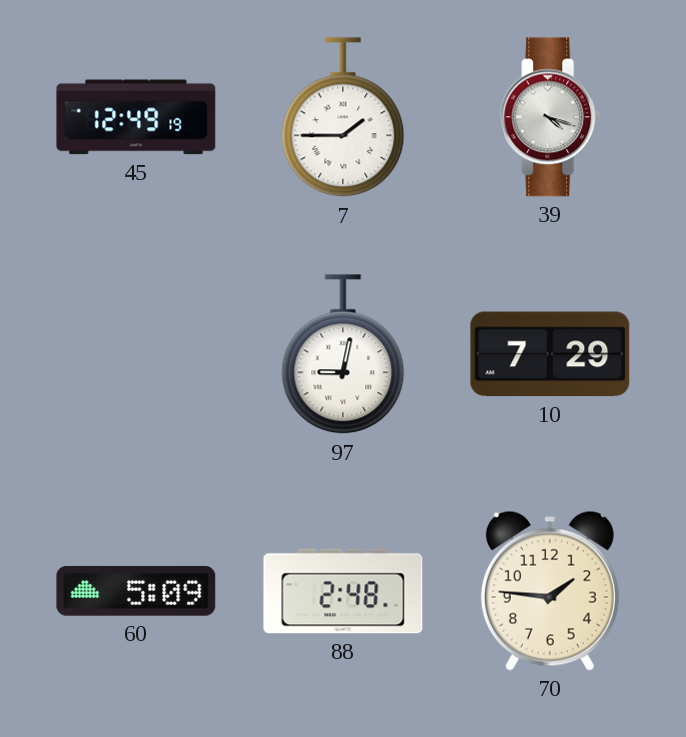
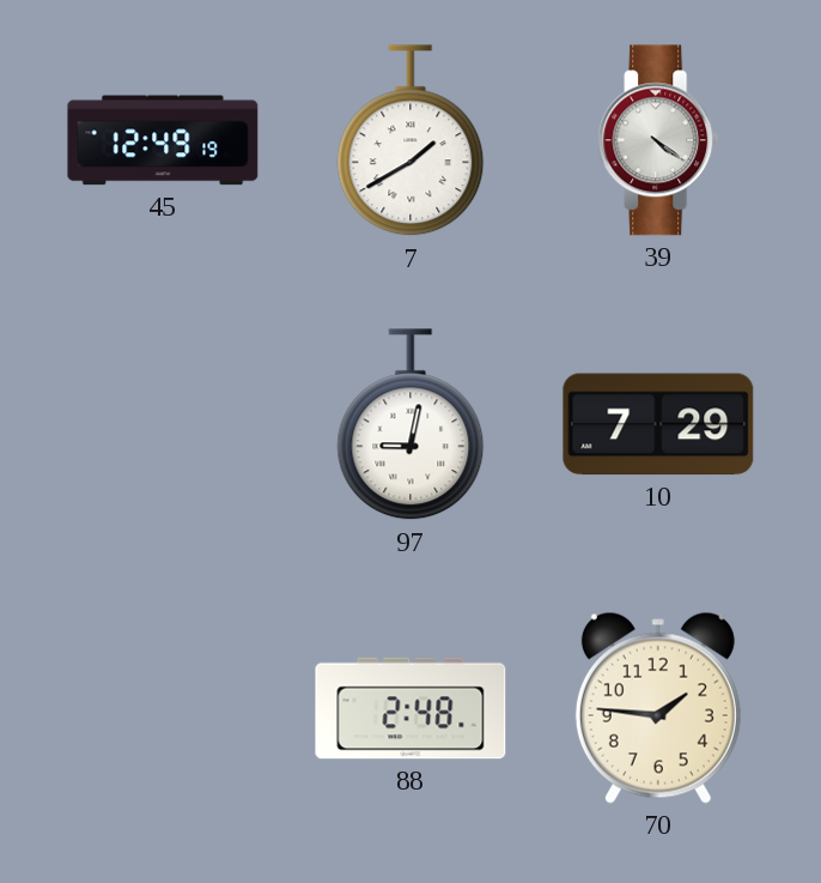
7: 1:45 -> 1:40 (410, 141)
39: 4:18 -> 4:21 (658, 140)
60: 5:09 -> none (136, 591)
